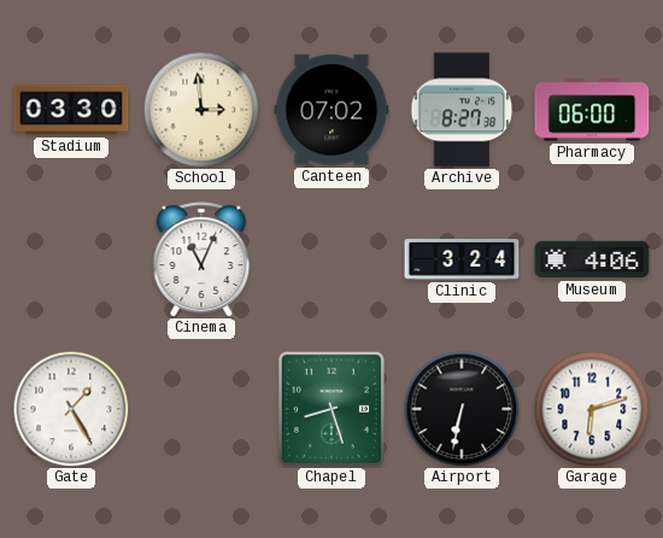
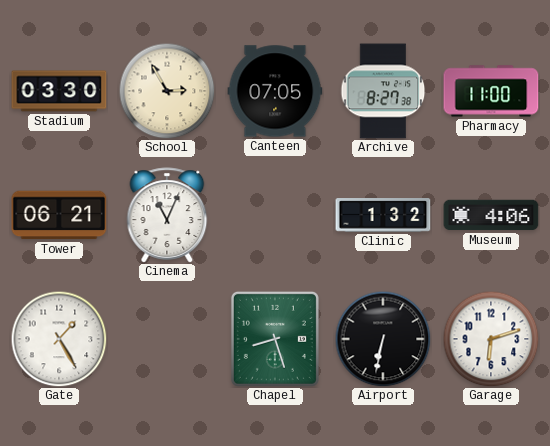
School: 2:59 -> 2:55 (167, 91)
Canteen: 07:02 -> 07:05 (275, 91)
Pharmacy: 06:00 -> 11:00 (491, 91)
Tower: none -> 06:21 (59, 215)
Clinic: 3:24 -> 1:32 (383, 215)
